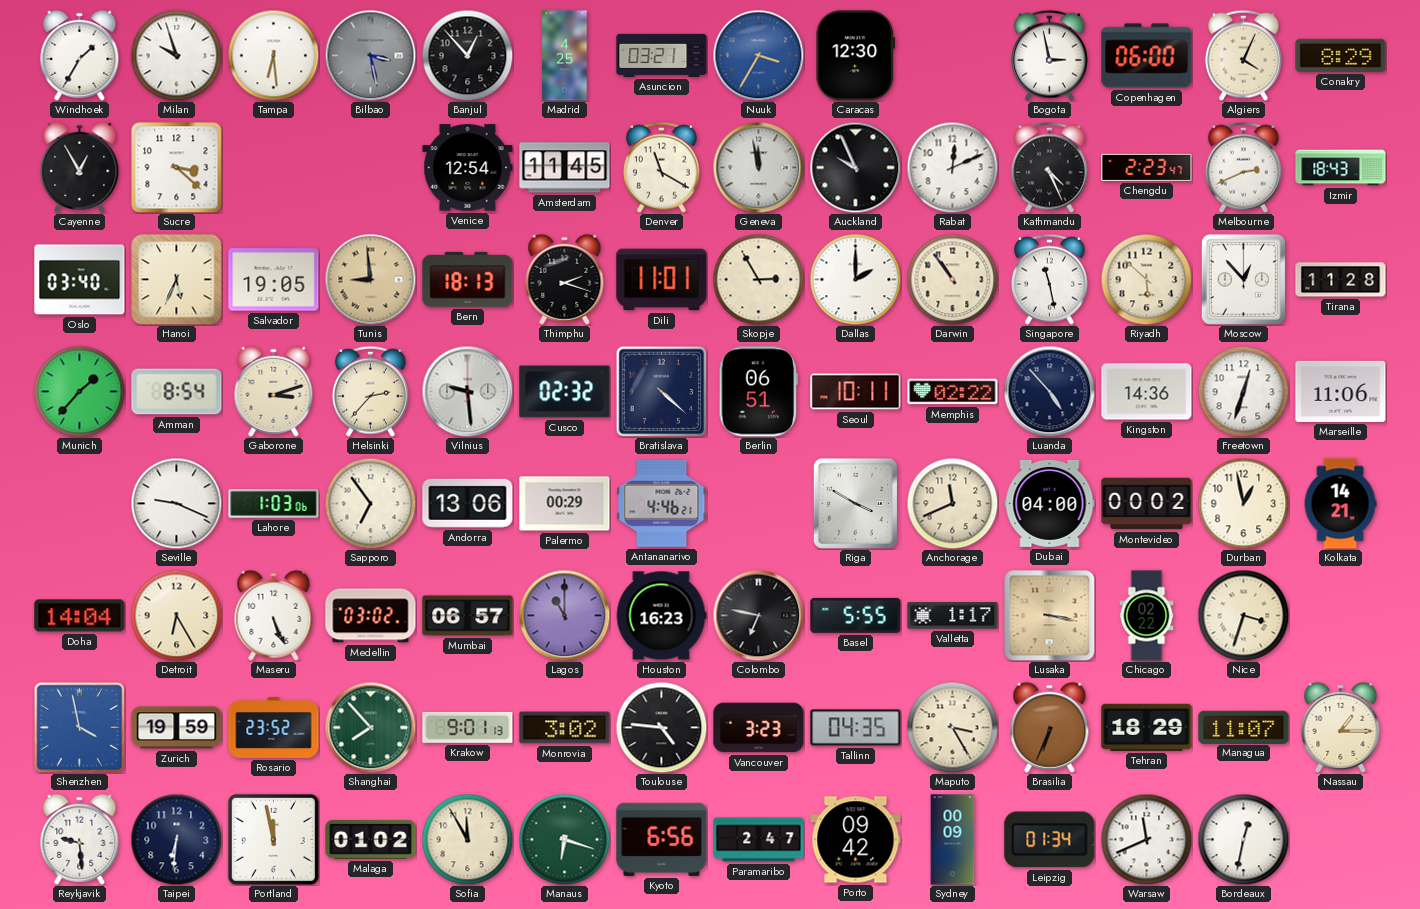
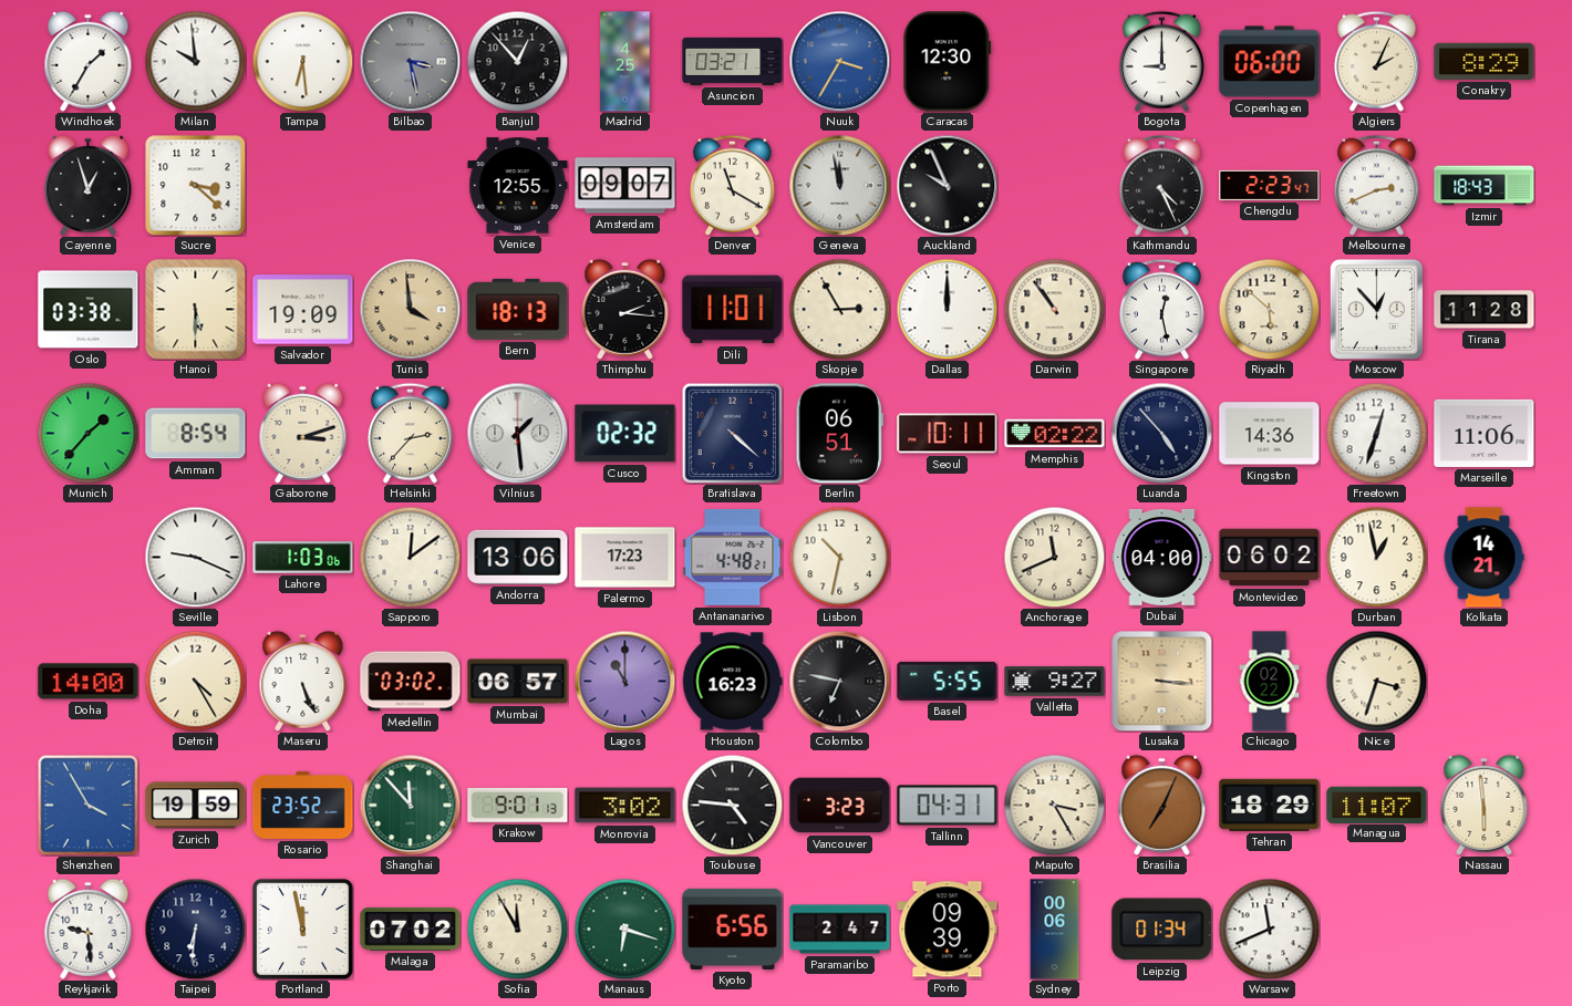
Milan: 9:57 -> 9:59 (195, 61)
Bogota: 2:58 -> 9:00 (1161, 61)
Algiers: 4:04 -> 2:04 (1376, 61)
Cayenne: 12:55 -> 12:57 (89, 185)
Venice: 12:54 -> 12:55 (518, 186)
Amsterdam: 11:45 -> 09:07 (625, 186)
Rabat: 12:11 -> none (952, 167)
Oslo: 03:40 -> 03:38 (89, 310)
Hanoi: 5:34 -> 5:30 (196, 310)
Salvador: 19:05 -> 19:09 (303, 310)
Tunis: 8:59 -> 3:59 (410, 309)
Thimphu: 2:18 -> 2:16 (625, 309)
Dallas: 2:00 -> 12:00 (947, 309)
Singapore: 11:28 -> 12:28 (1161, 309)
Vilnius: 9:29 -> 1:29 (517, 433)
Sapporo: 6:54 -> 12:09 (410, 557)
Palermo: 00:29 -> 17:23 (625, 558)
Antananarivo: 4:46 -> 4:48 (733, 557)
Lisbon: none -> 10:32 (839, 557)
Riga: 3:50 -> none (855, 503)
Montevideo: 00:02 -> 06:02 (1270, 558)
Doha: 14:04 -> 14:00 (89, 682)
Detroit: 6:25 -> 4:25 (195, 681)
Valletta: 1:17 -> 9:27 (1055, 682)
Lusaka: 3:17 -> 3:16 (1161, 681)
Shenzhen: 3:58 -> 3:55 (87, 805)
Shanghai: 7:53 -> 11:53 (410, 805)
Tallinn: 04:35 -> 04:31 (948, 806)
Brasilia: 6:34 -> 7:04 (1162, 805)
Nassau: 1:15 -> 5:59 (1485, 805)
Malaga: 01:02 -> 07:02 (411, 929)
Porto: 09:42 -> 09:39 (948, 930)
Sydney: 00:09 -> 00:06 (1055, 930)
Bordeaux: 12:32 -> none (1243, 839)
